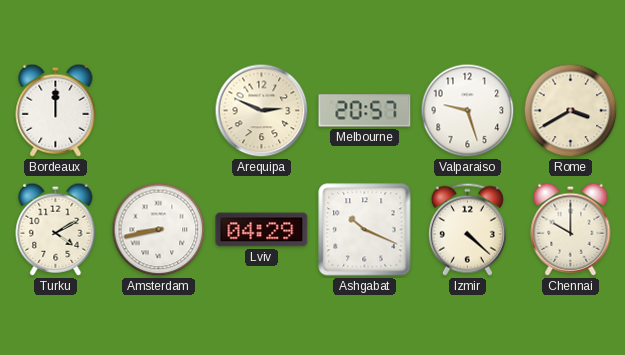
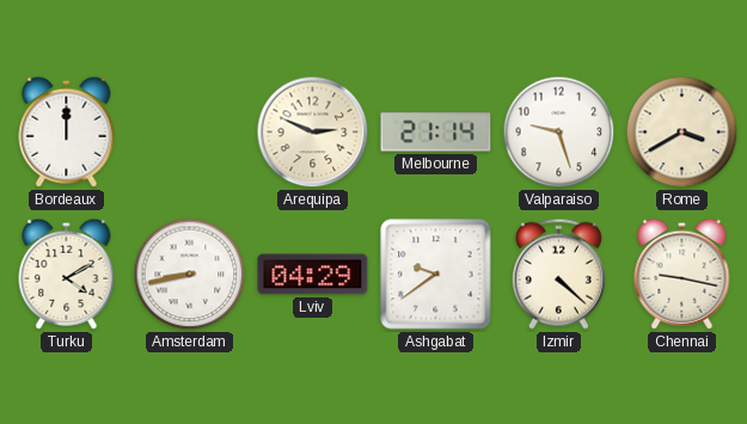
Melbourne: 20:57 -> 21:14 (436, 133)
Ashgabat: 10:19 -> 9:39 (436, 275)
Chennai: 10:00 -> 9:17 (682, 274)
